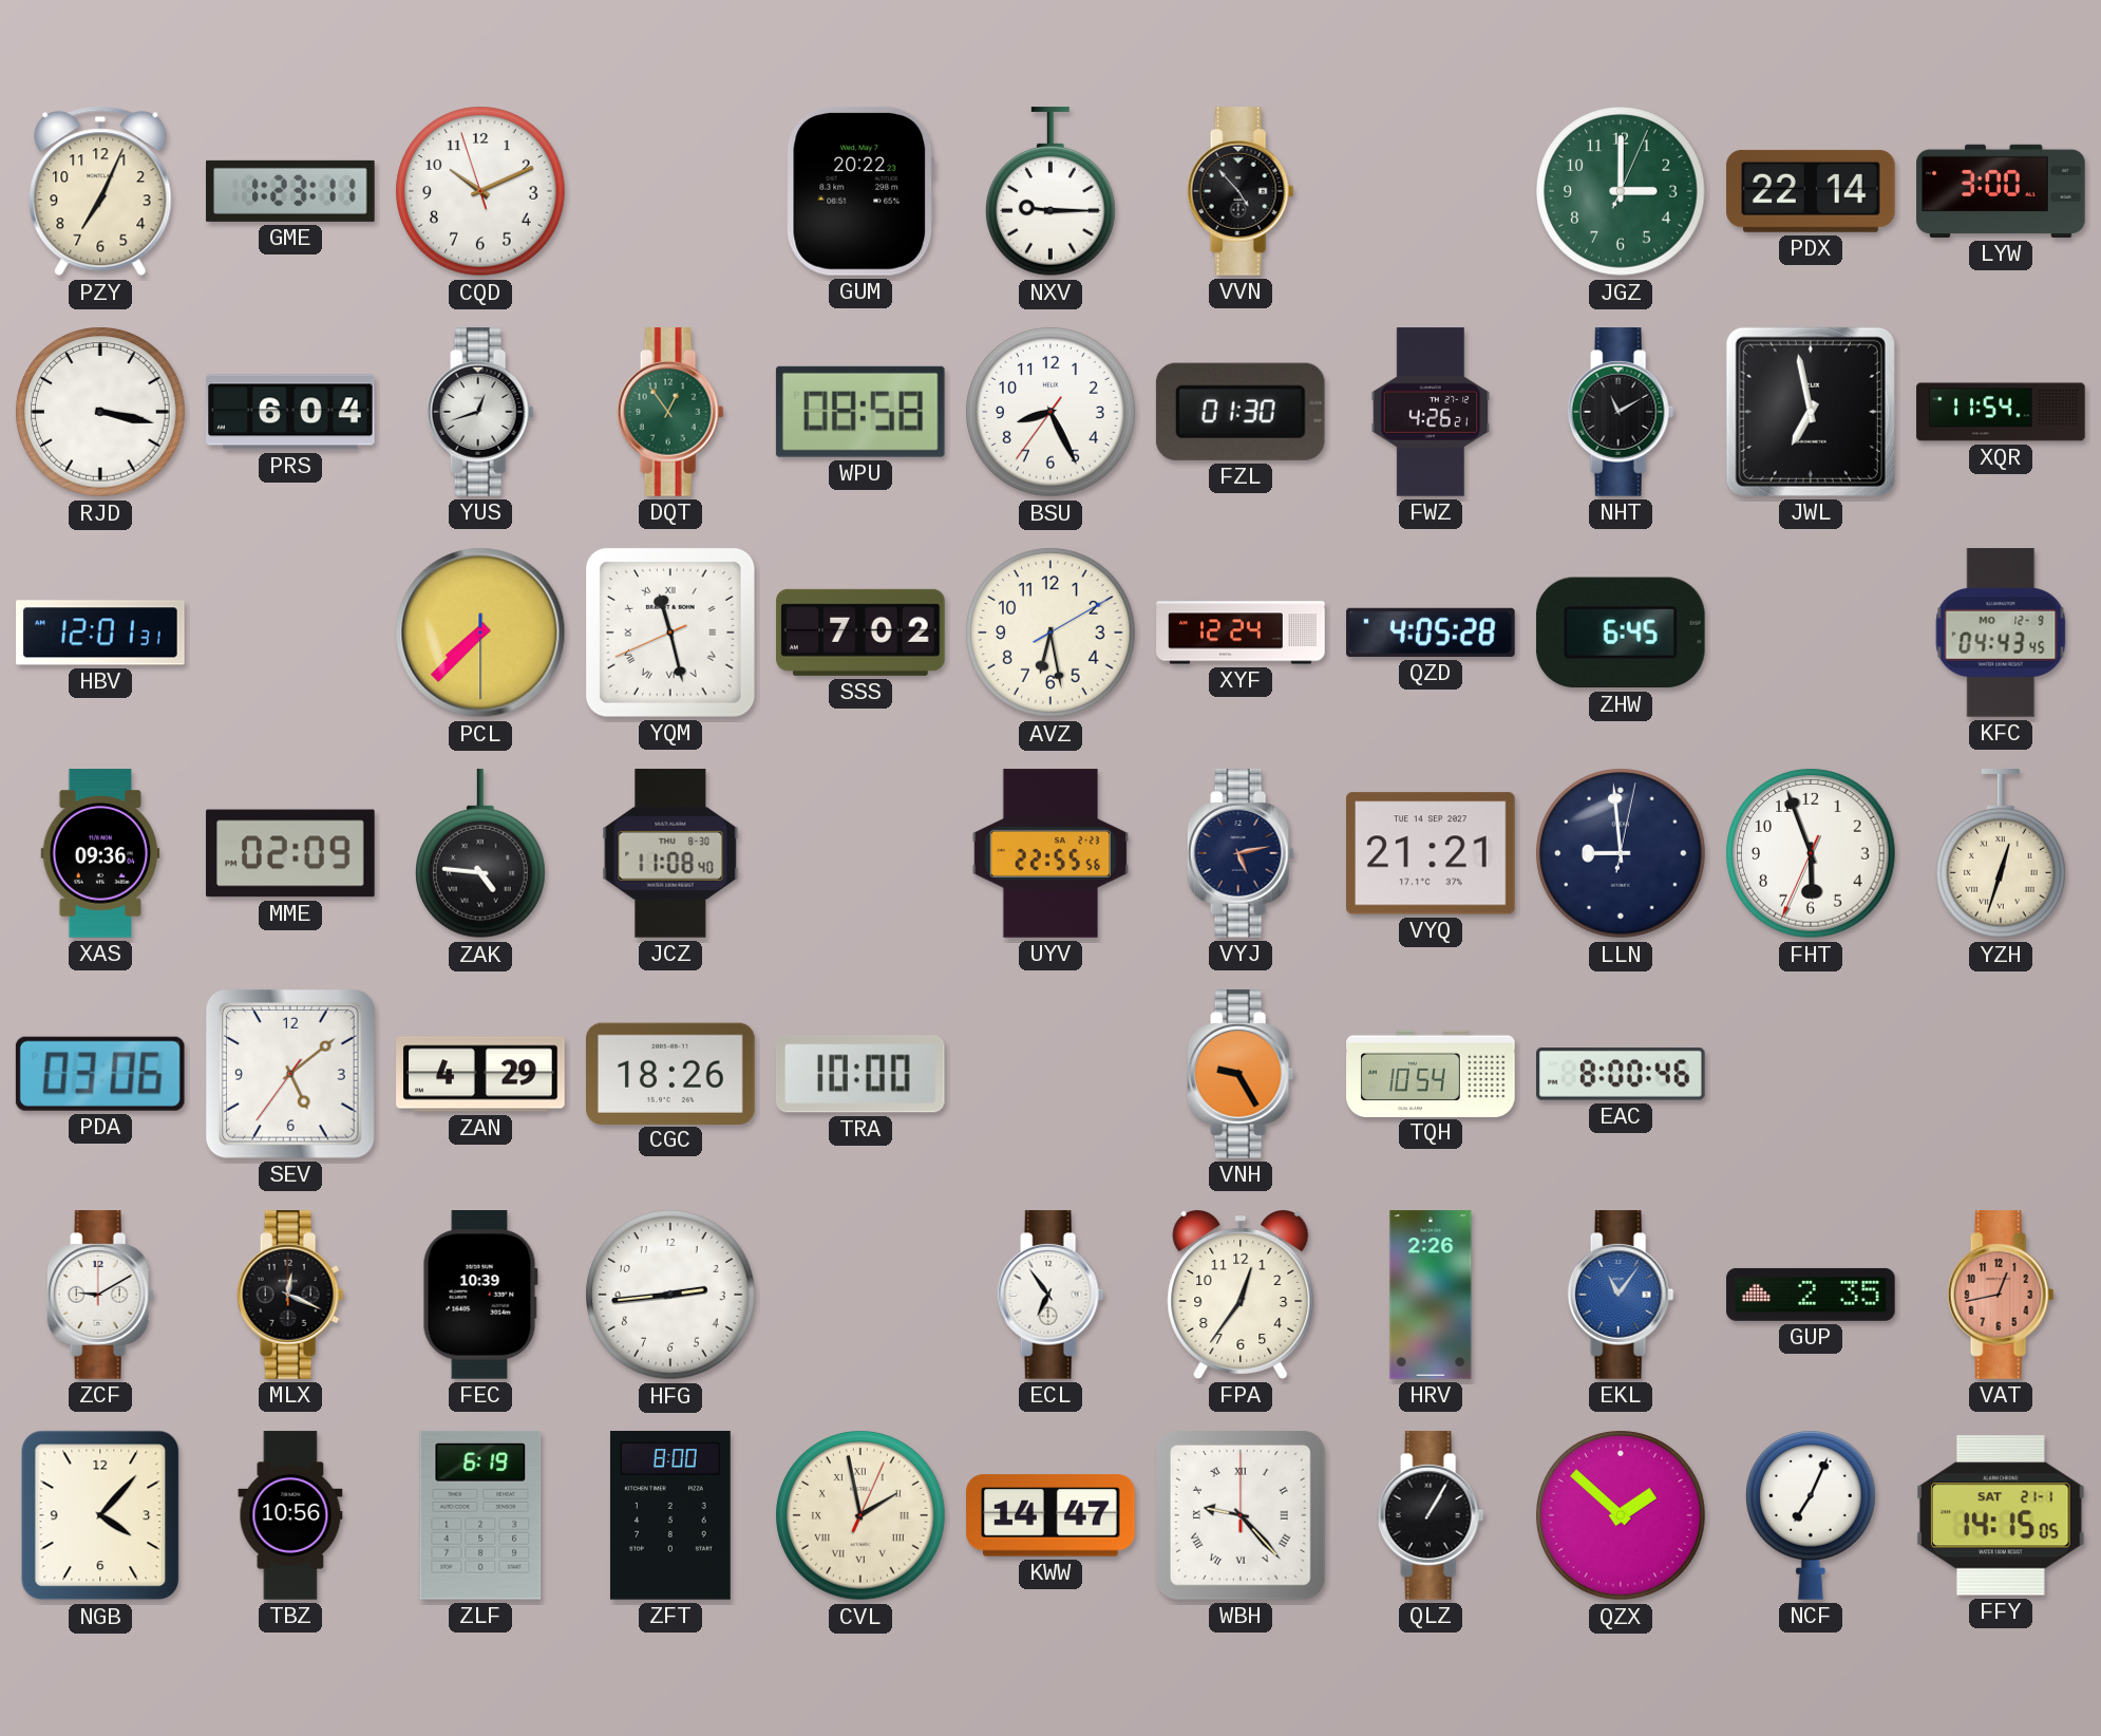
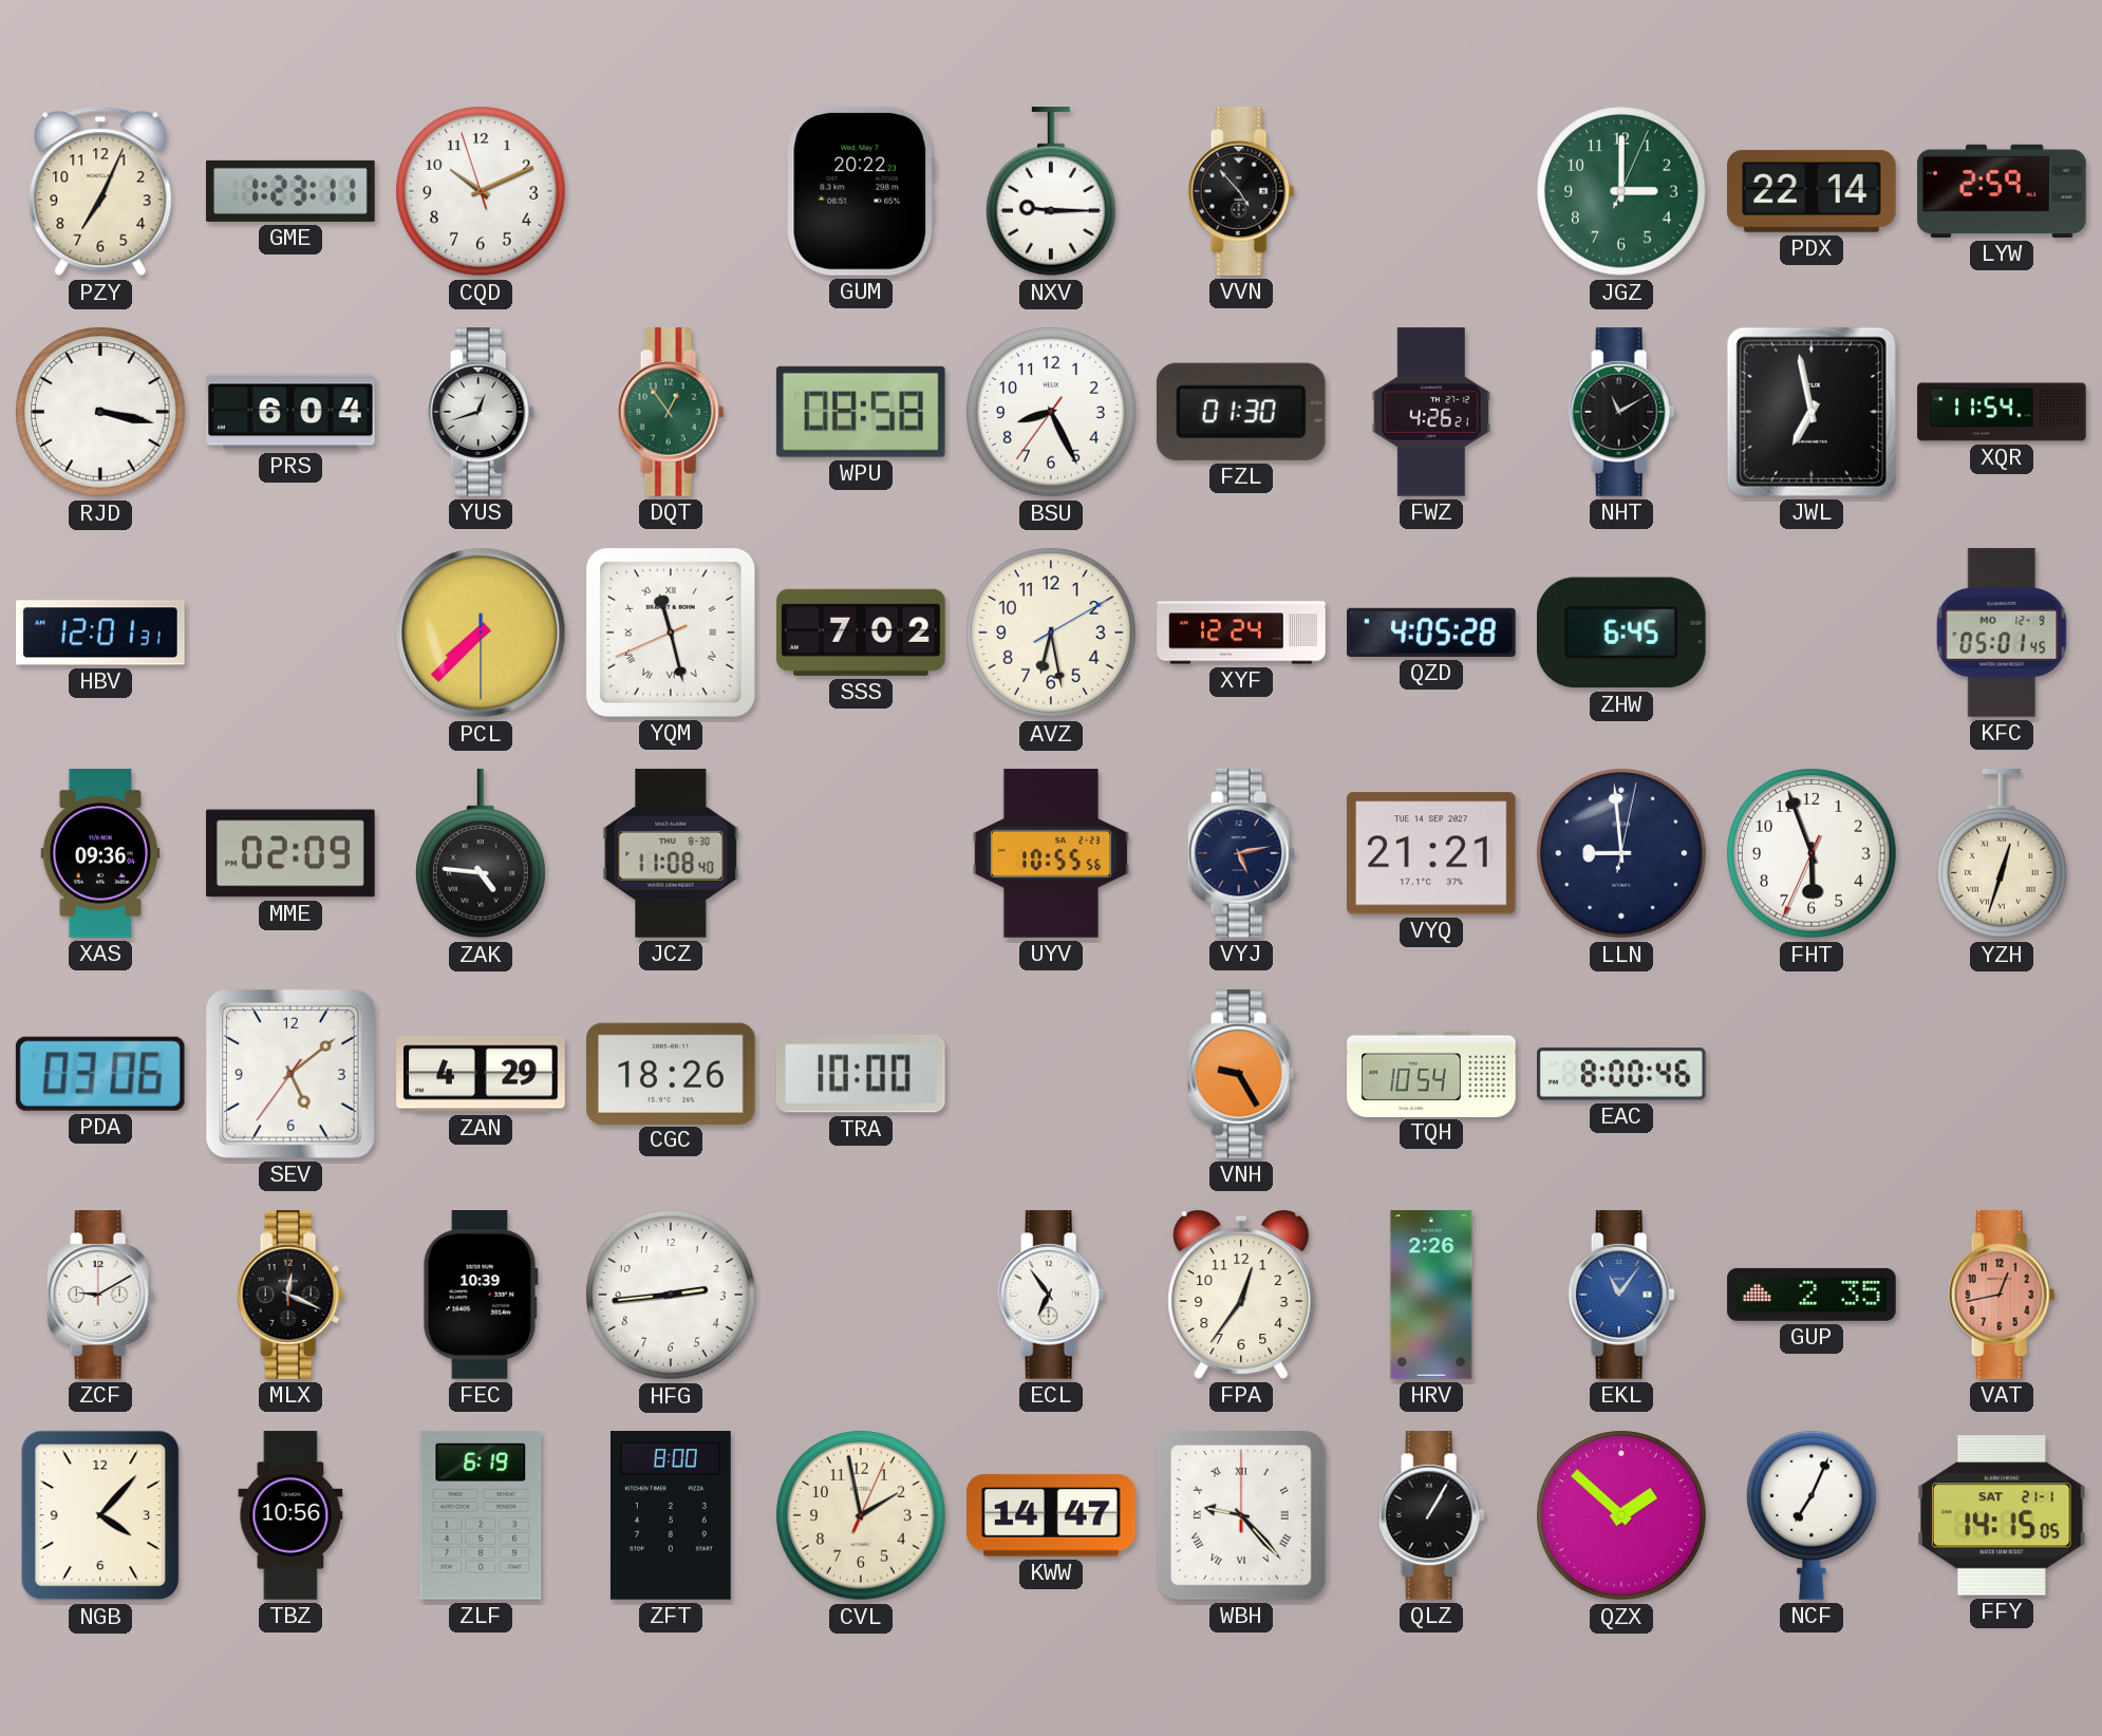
LYW: 3:00 -> 2:59 (2002, 191)
KFC: 04:43 -> 05:01 (2002, 633)
UYV: 22:55 -> 10:55 (1051, 853)
CVL numerals: Roman -> Arabic (861, 1515)
